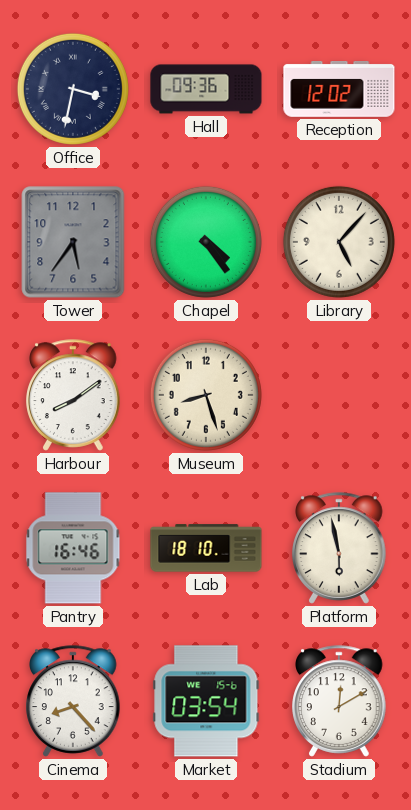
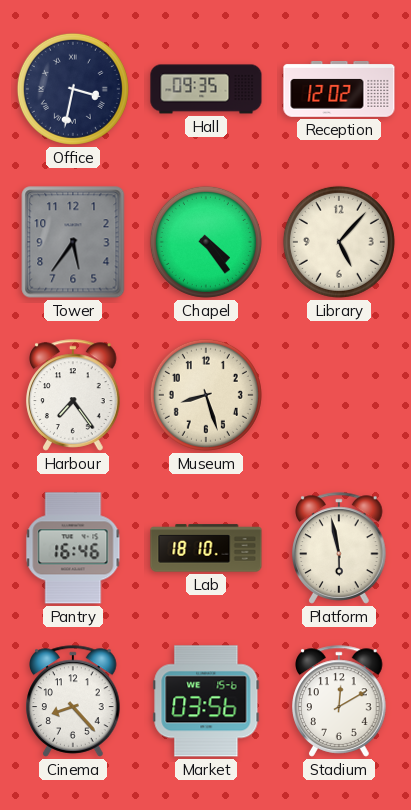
Hall: 09:36 -> 09:35 (206, 89)
Harbour: 8:09 -> 7:24 (73, 395)
Market: 03:54 -> 03:56 (206, 701)
